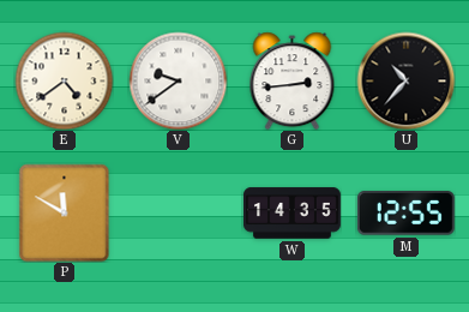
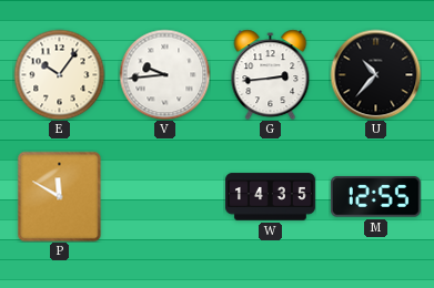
E: 4:39 -> 10:06 (59, 74)
V: 9:39 -> 9:44 (164, 74)
